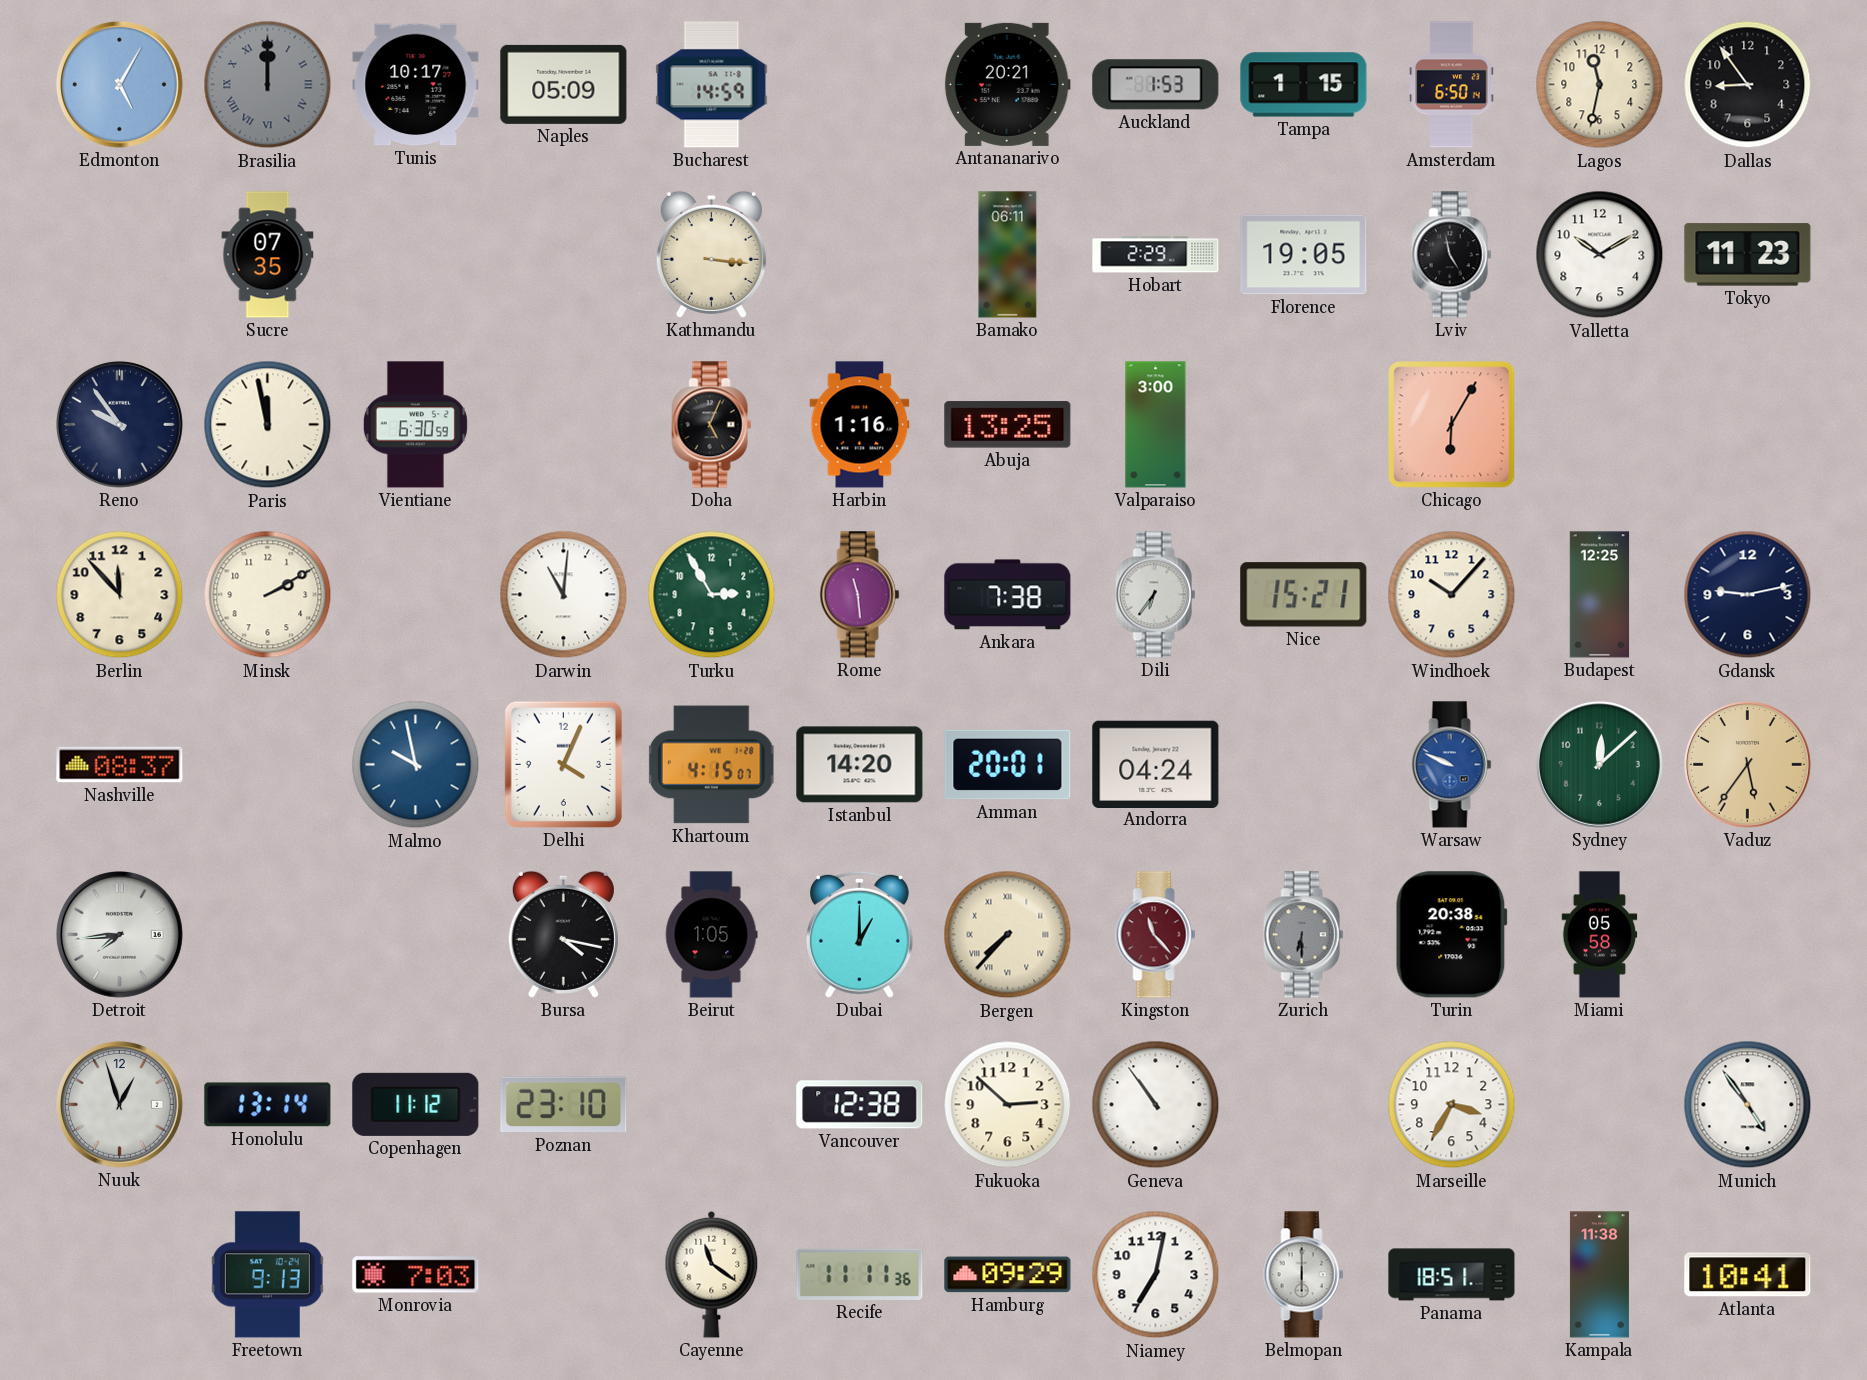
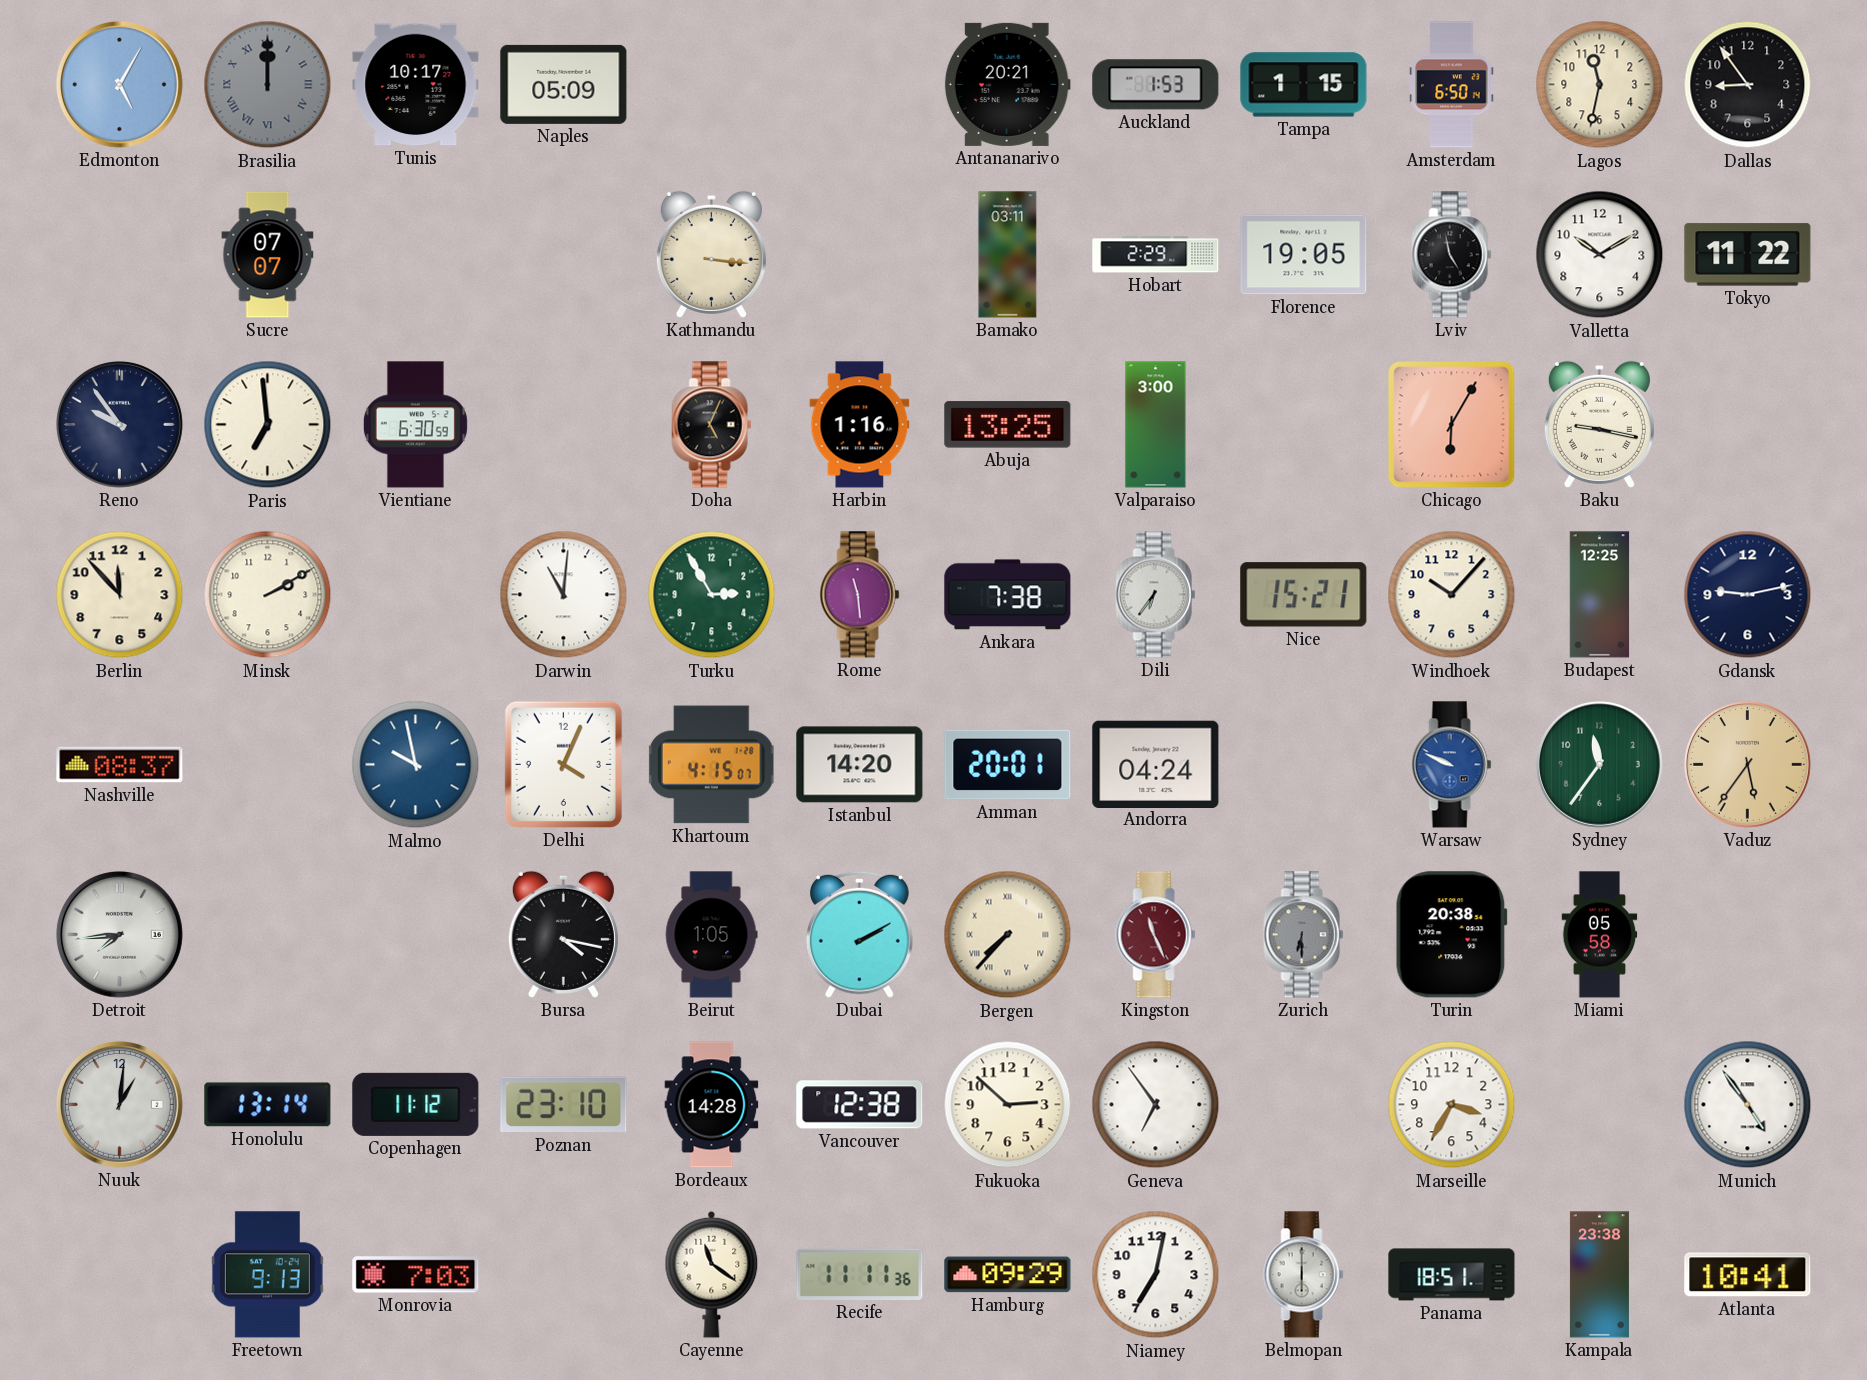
Bucharest: 14:59 -> none (712, 85)
Sucre: 07:35 -> 07:07 (268, 255)
Bamako: 06:11 -> 03:11 (1008, 255)
Tokyo: 11:23 -> 11:22 (1748, 255)
Paris: 11:58 -> 6:59 (268, 425)
Baku: none -> 9:17 (1599, 424)
Sydney: 12:08 -> 11:36 (1599, 764)
Dubai: 1:00 -> 2:10 (859, 934)
Kingston: 11:23 -> 11:26 (1156, 935)
Nuuk: 12:57 -> 1:01 (119, 1104)
Bordeaux: none -> 14:28 (712, 1105)
Geneva: 10:54 -> 6:54 (1156, 1105)
Kampala: 11:38 -> 23:38 (1599, 1275)
